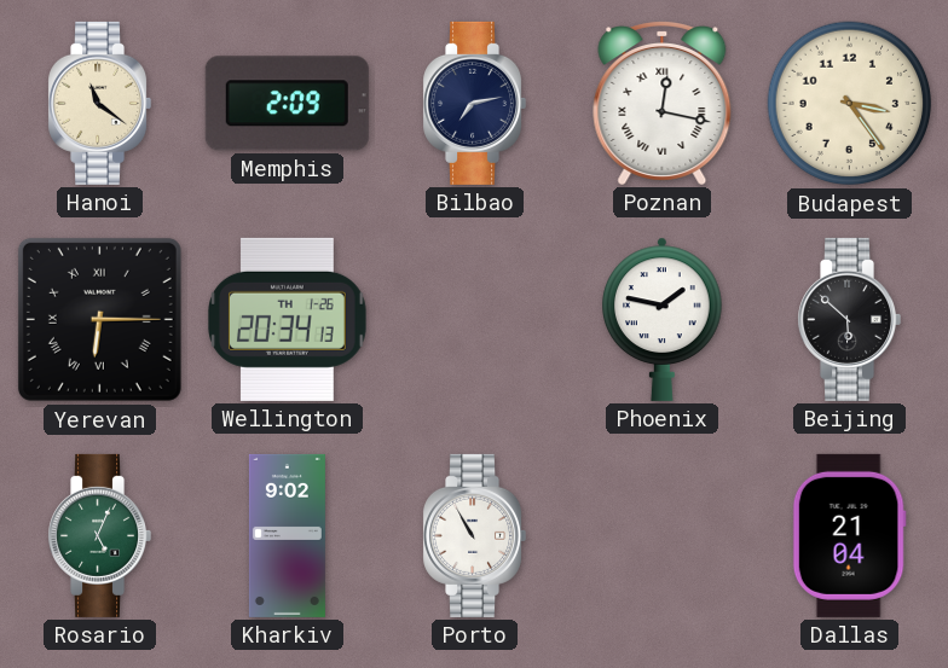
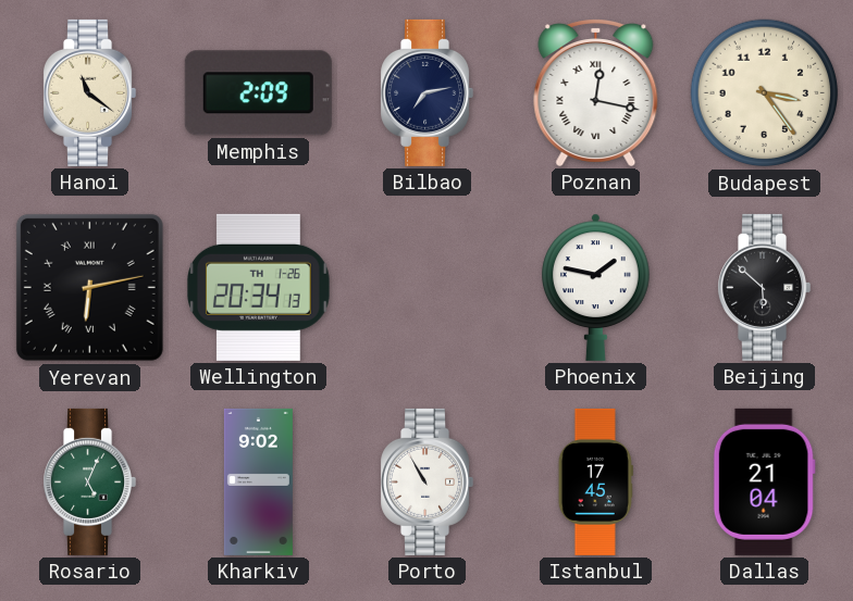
Yerevan: 6:15 -> 6:13 (89, 287)
Istanbul: none -> 17:45 (595, 481)
